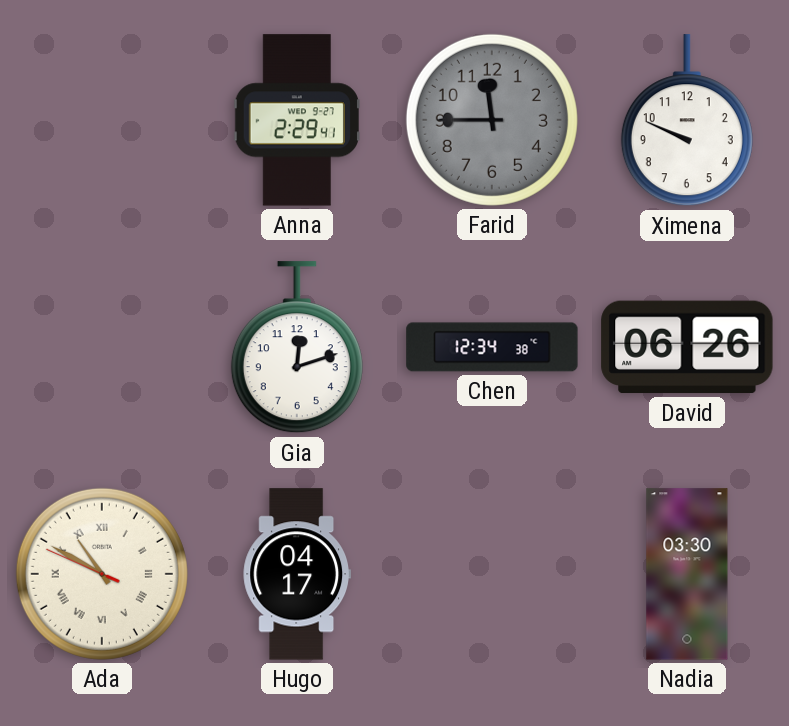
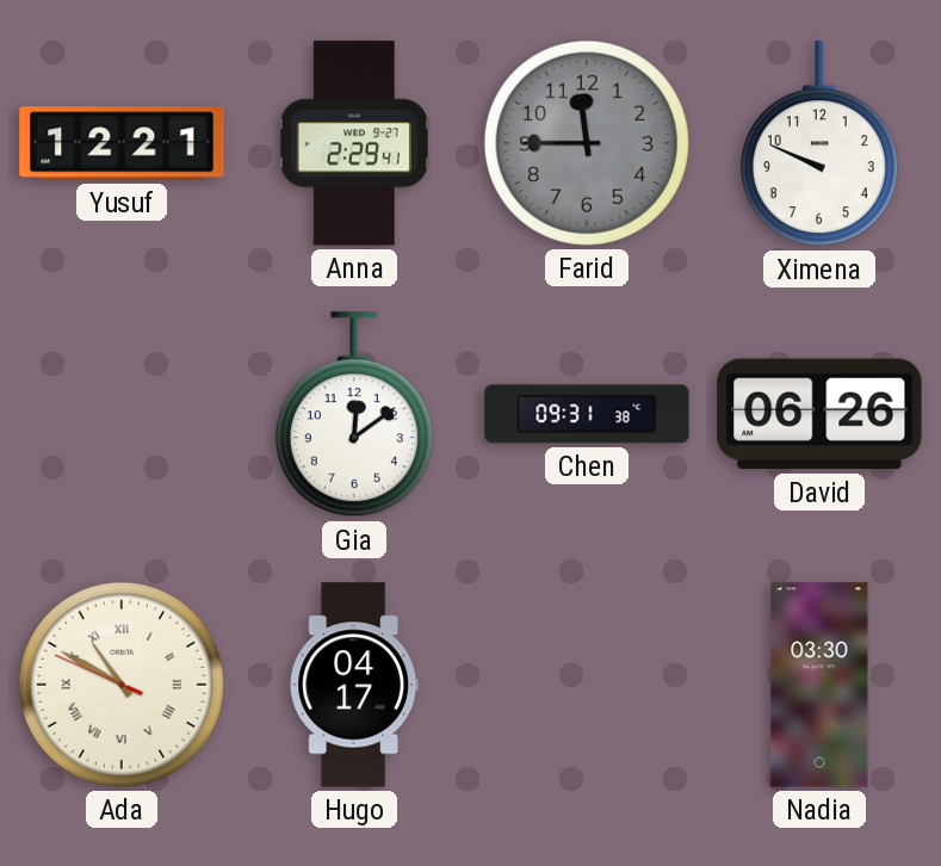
Yusuf: none -> 12:21 (122, 143)
Gia: 12:12 -> 12:09 (354, 415)
Chen: 12:34 -> 09:31 (587, 414)
